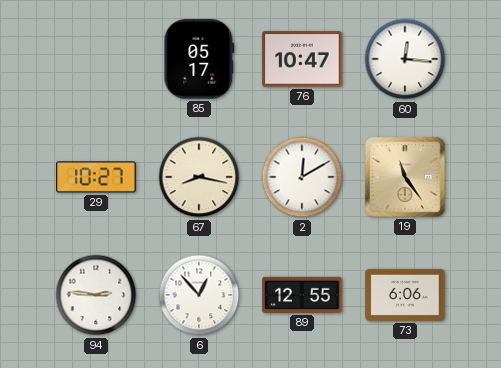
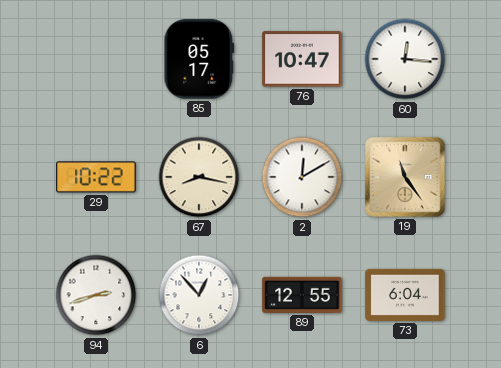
29: 10:27 -> 10:22 (96, 177)
94: 2:46 -> 2:42 (96, 295)
73: 6:06 -> 6:04 (405, 295)
